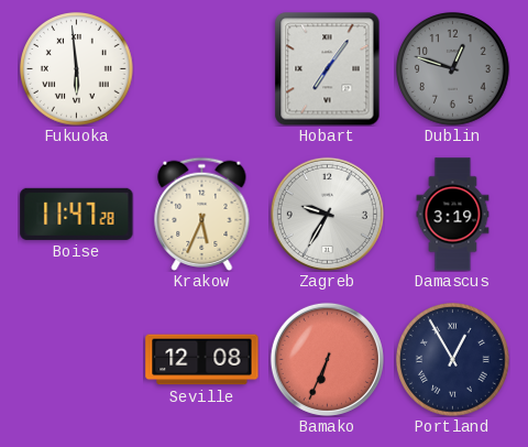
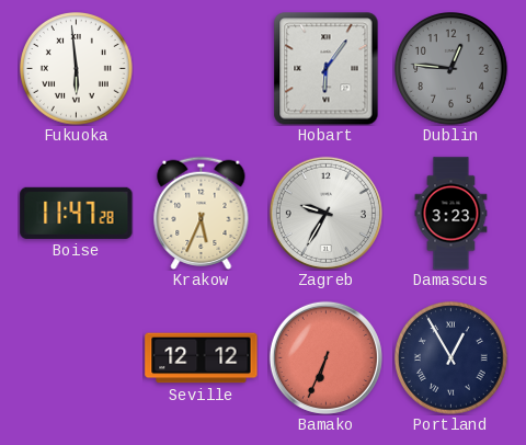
Hobart: 7:06 -> 6:06 (327, 69)
Dublin: 12:48 -> 12:46 (451, 69)
Damascus: 3:19 -> 3:23 (451, 214)
Seville: 12:08 -> 12:12 (202, 358)
